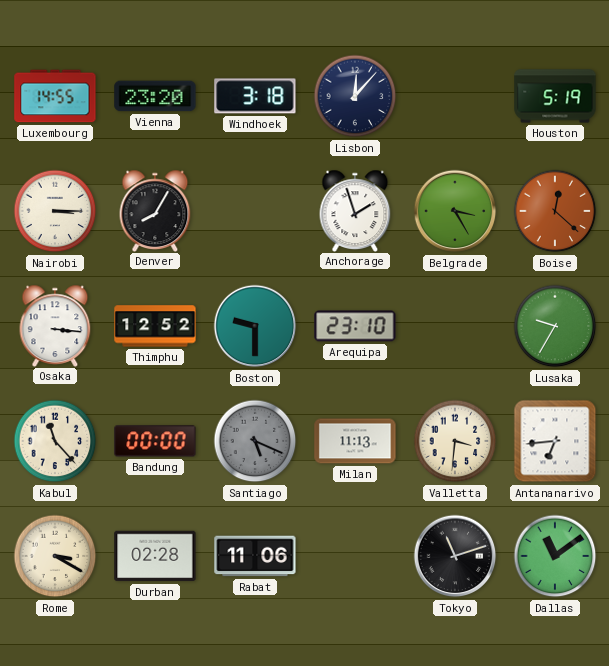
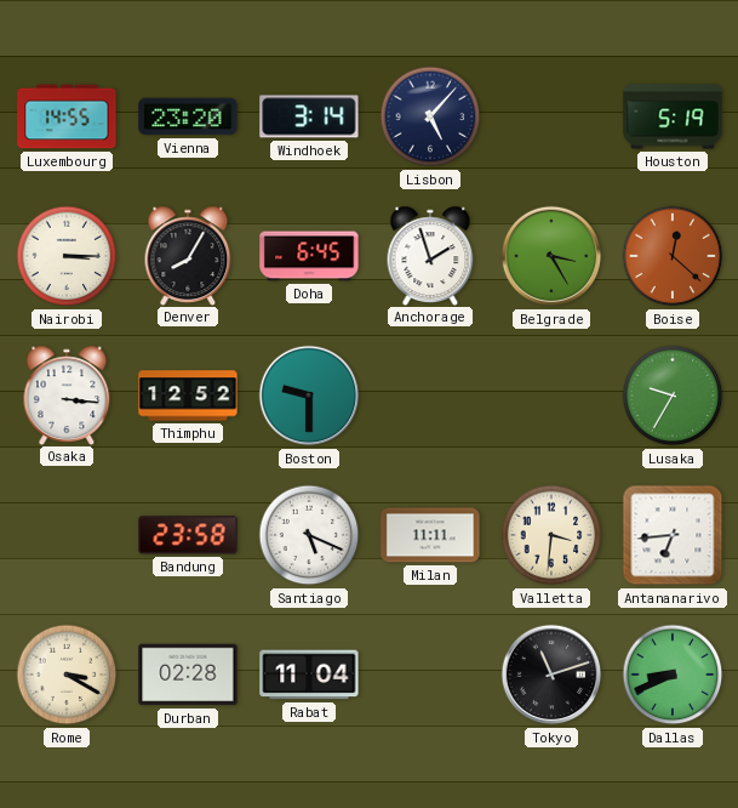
Windhoek: 3:18 -> 3:14 (309, 116)
Lisbon: 12:07 -> 5:07 (430, 116)
Doha: none -> 6:45 (309, 256)
Arequipa: 23:10 -> none (355, 326)
Kabul: 11:23 -> none (55, 441)
Bandung: 00:00 -> 23:58 (188, 535)
Santiago dial: grey -> white (309, 535)
Milan: 11:13 -> 11:11 (430, 535)
Rabat: 11:06 -> 11:04 (309, 675)
Dallas: 11:09 -> 8:41 (673, 675)
